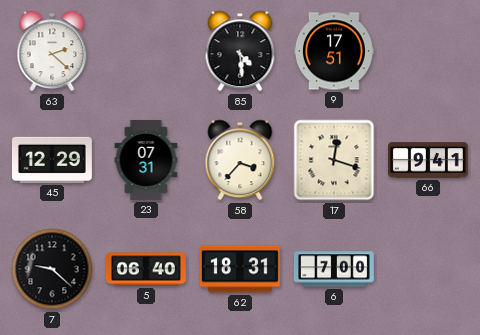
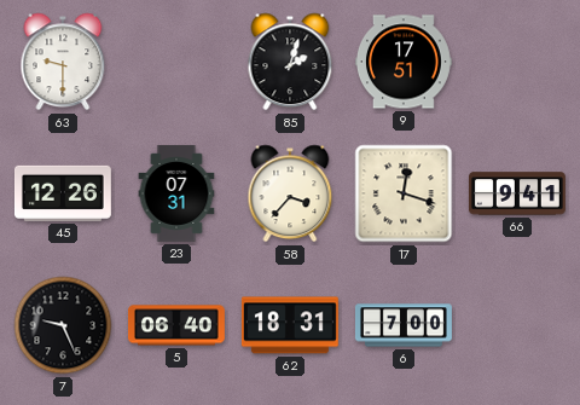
63: 2:22 -> 9:30 (63, 62)
85: 4:29 -> 2:03 (290, 62)
45: 12:29 -> 12:26 (63, 193)
7: 9:22 -> 9:26 (63, 325)
